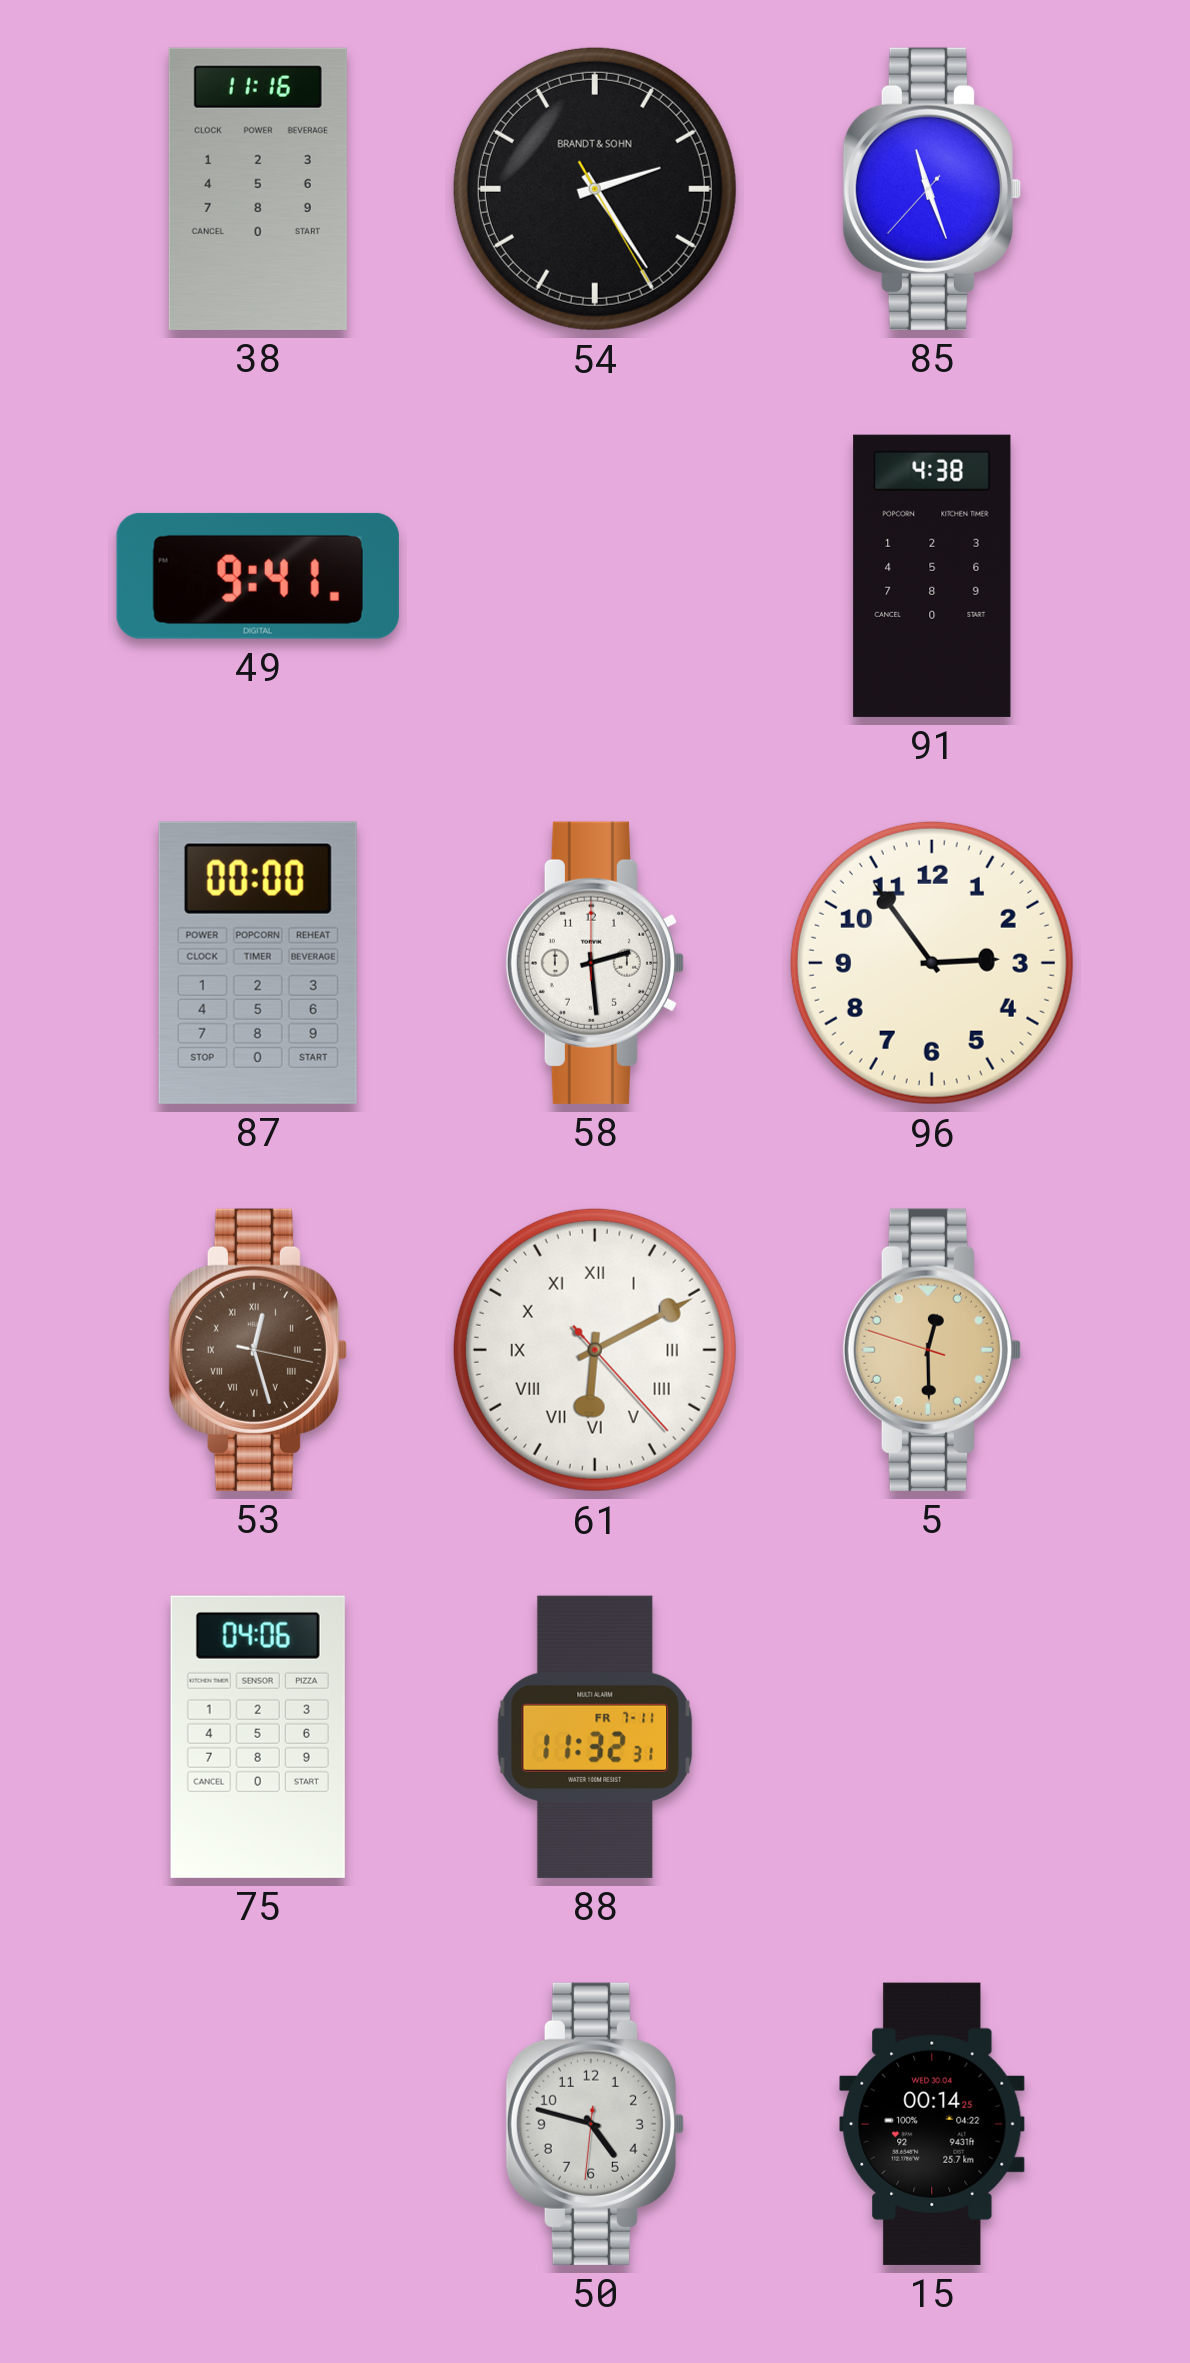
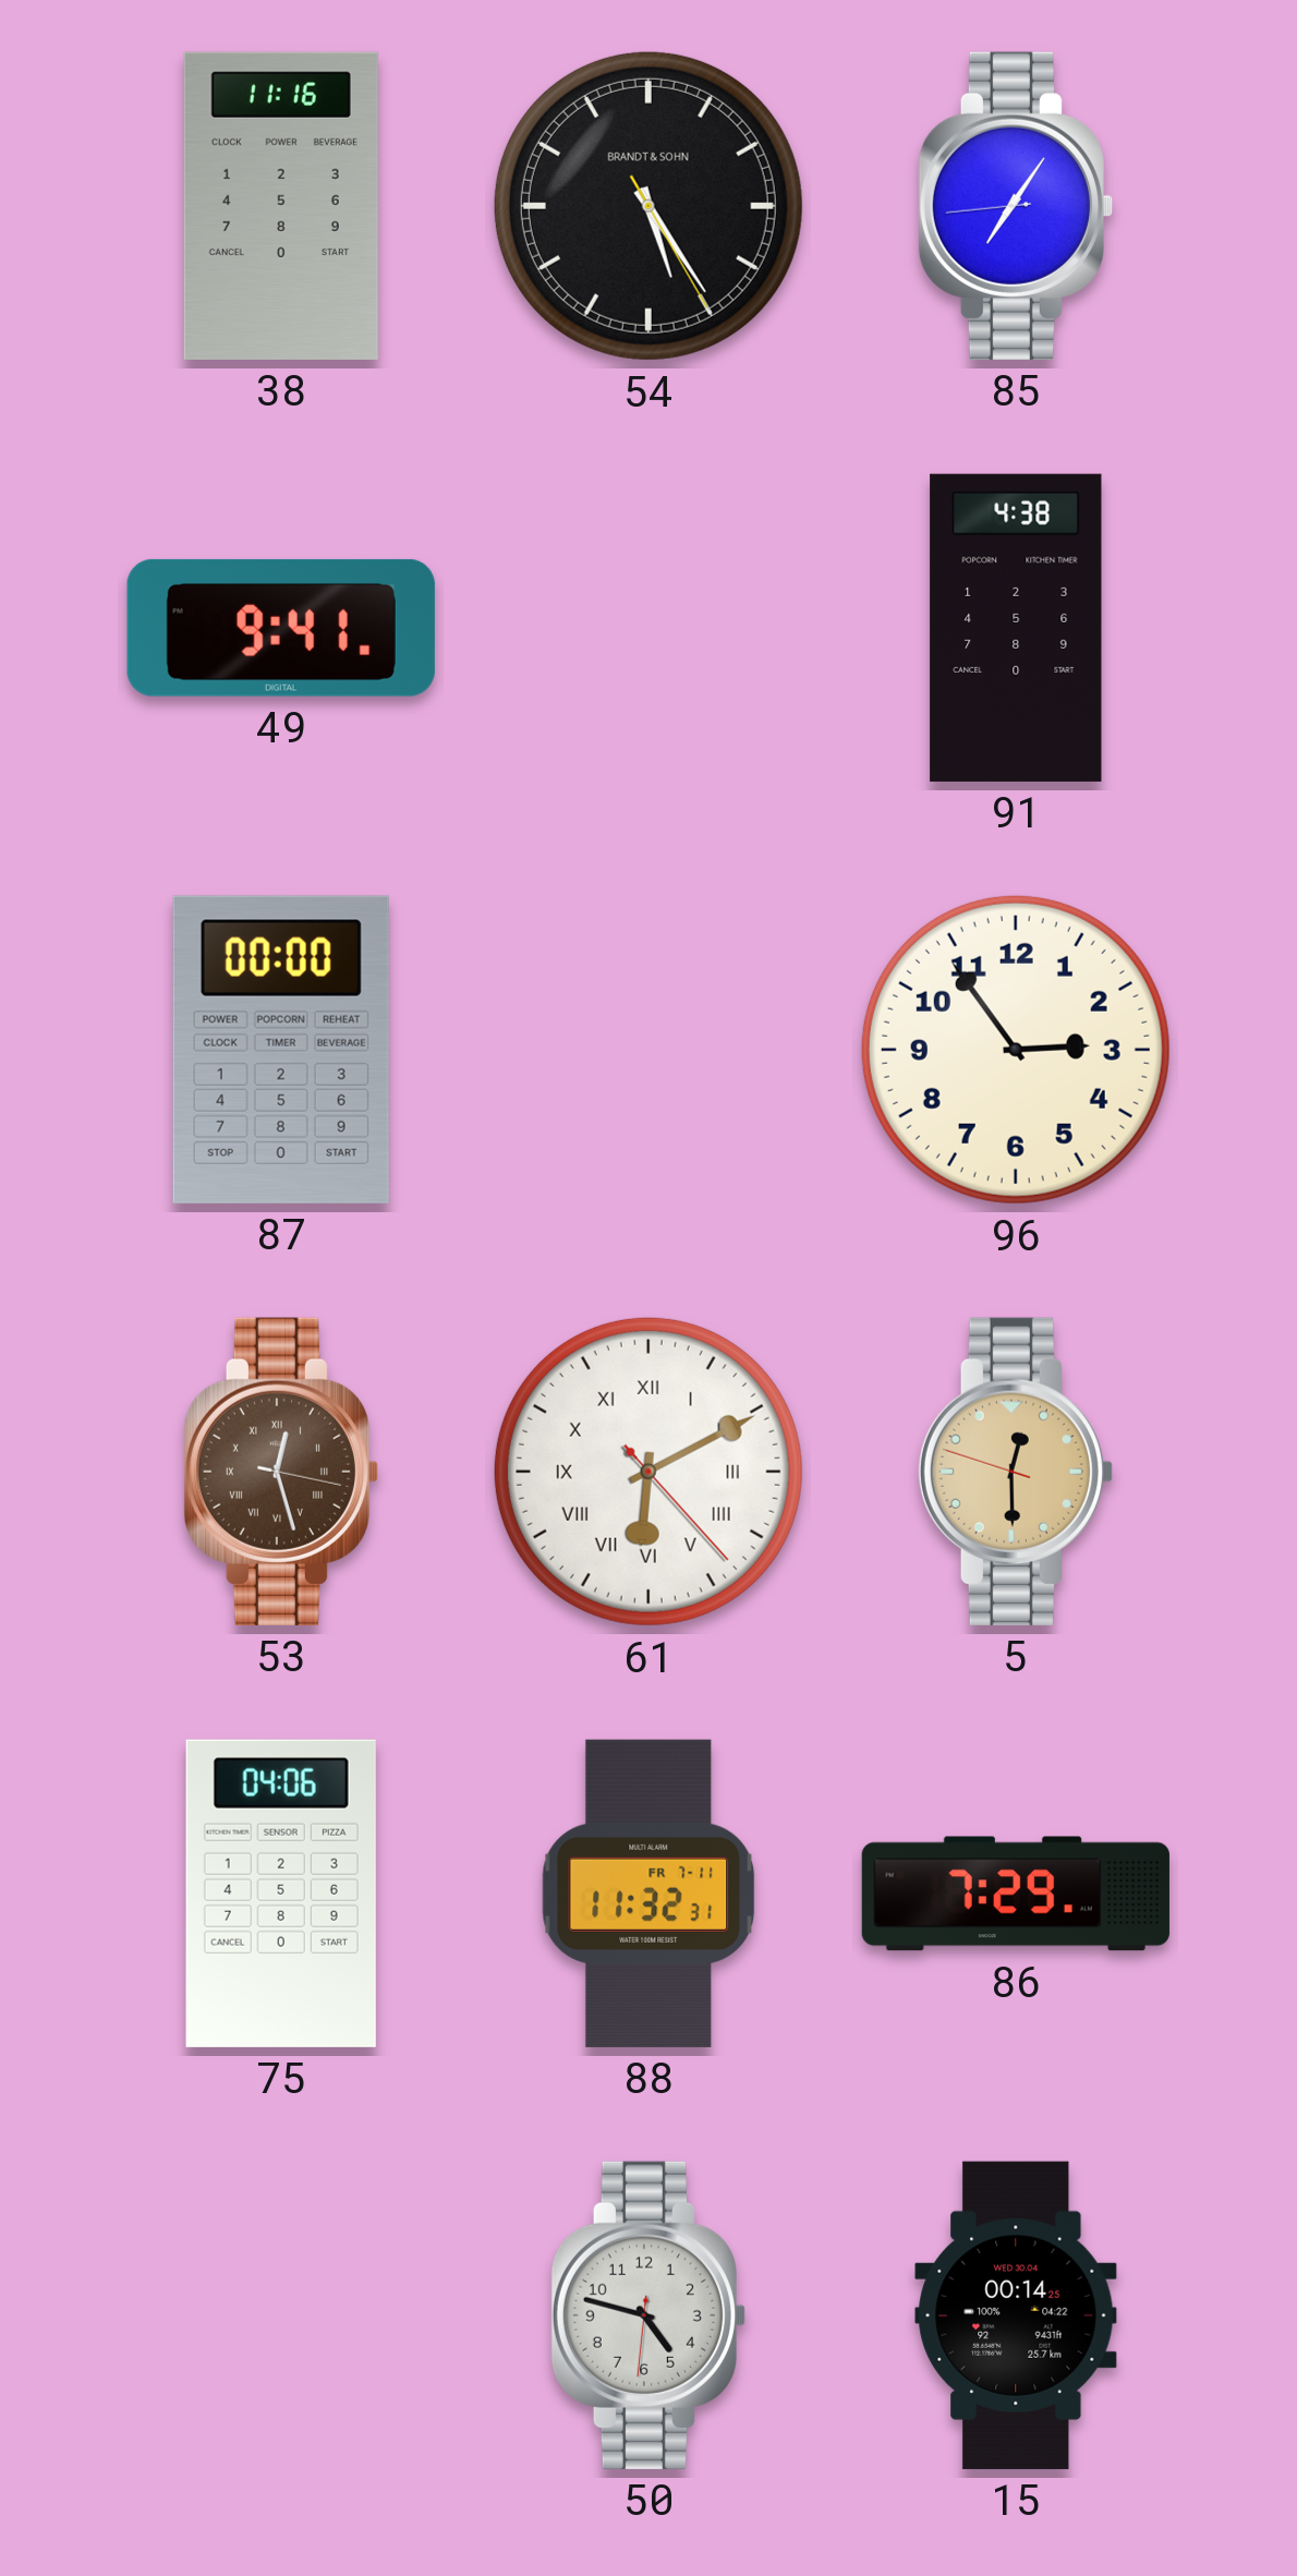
54: 2:24 -> 5:24 (648, 206)
85: 11:26 -> 7:05 (1016, 206)
58: 2:29 -> none (595, 963)
86: none -> 7:29 (1016, 1894)
